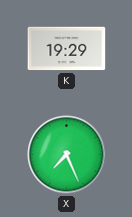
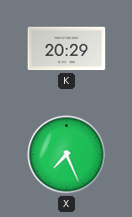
K: 19:29 -> 20:29 (67, 49)
